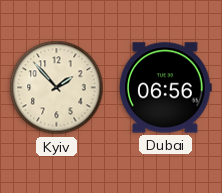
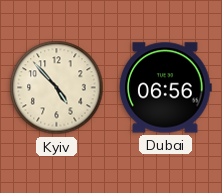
Kyiv: 1:53 -> 4:53 (57, 88)
